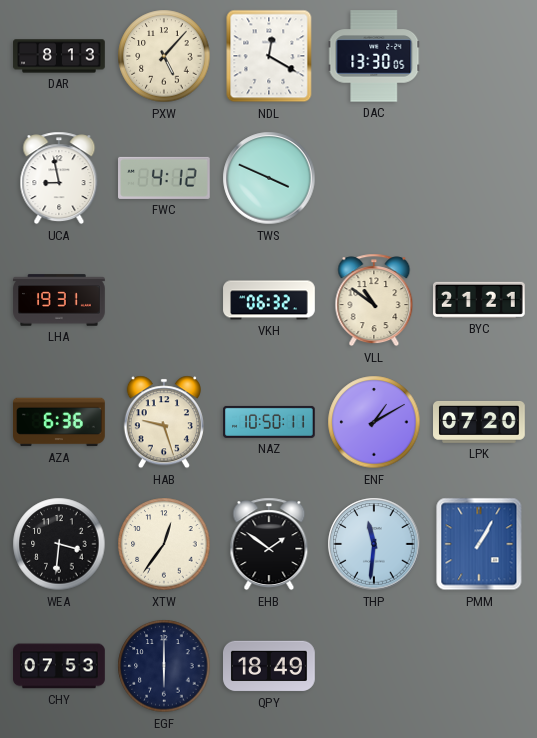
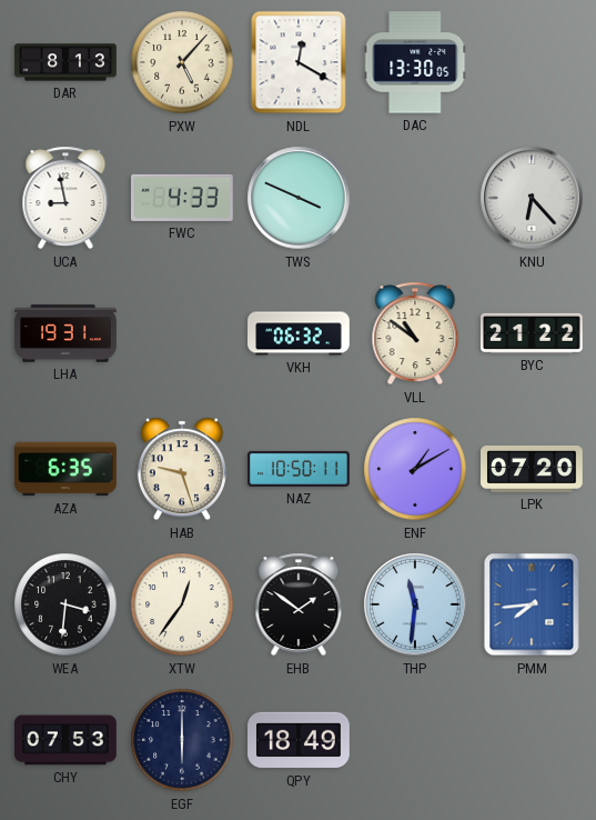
FWC: 4:12 -> 4:33 (183, 198)
KNU: none -> 6:23 (532, 198)
BYC: 21:21 -> 21:22 (533, 333)
AZA: 6:36 -> 6:35 (67, 469)
PMM: 1:05 -> 7:44 (532, 604)
